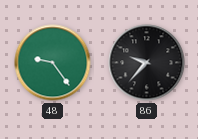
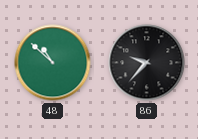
48: 9:24 -> 10:52 (53, 63)
